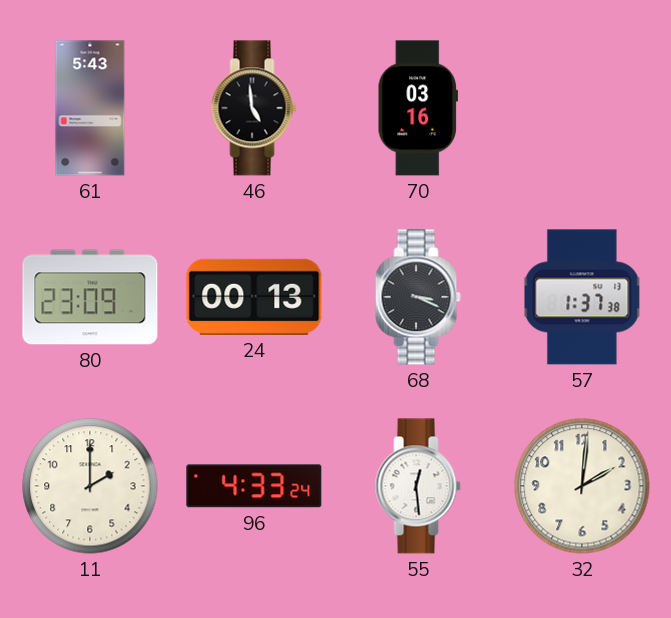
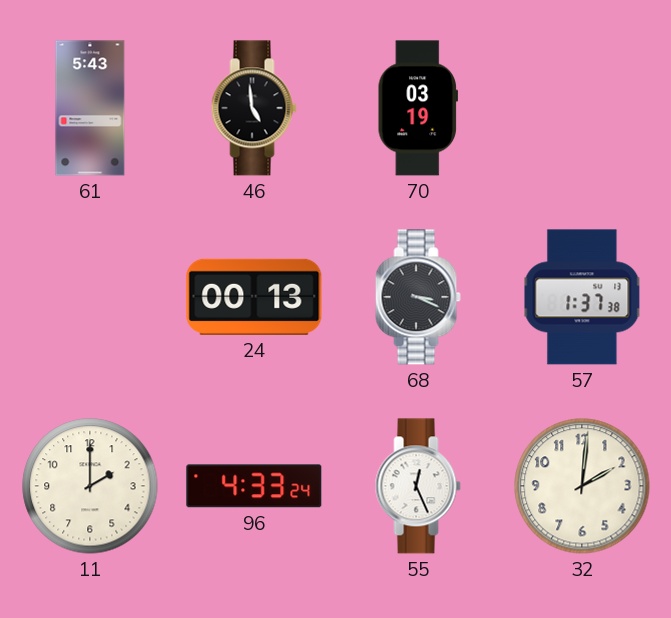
70: 03:16 -> 03:19 (418, 108)
80: 23:09 -> none (90, 297)
55: 12:29 -> 12:26 (418, 486)
